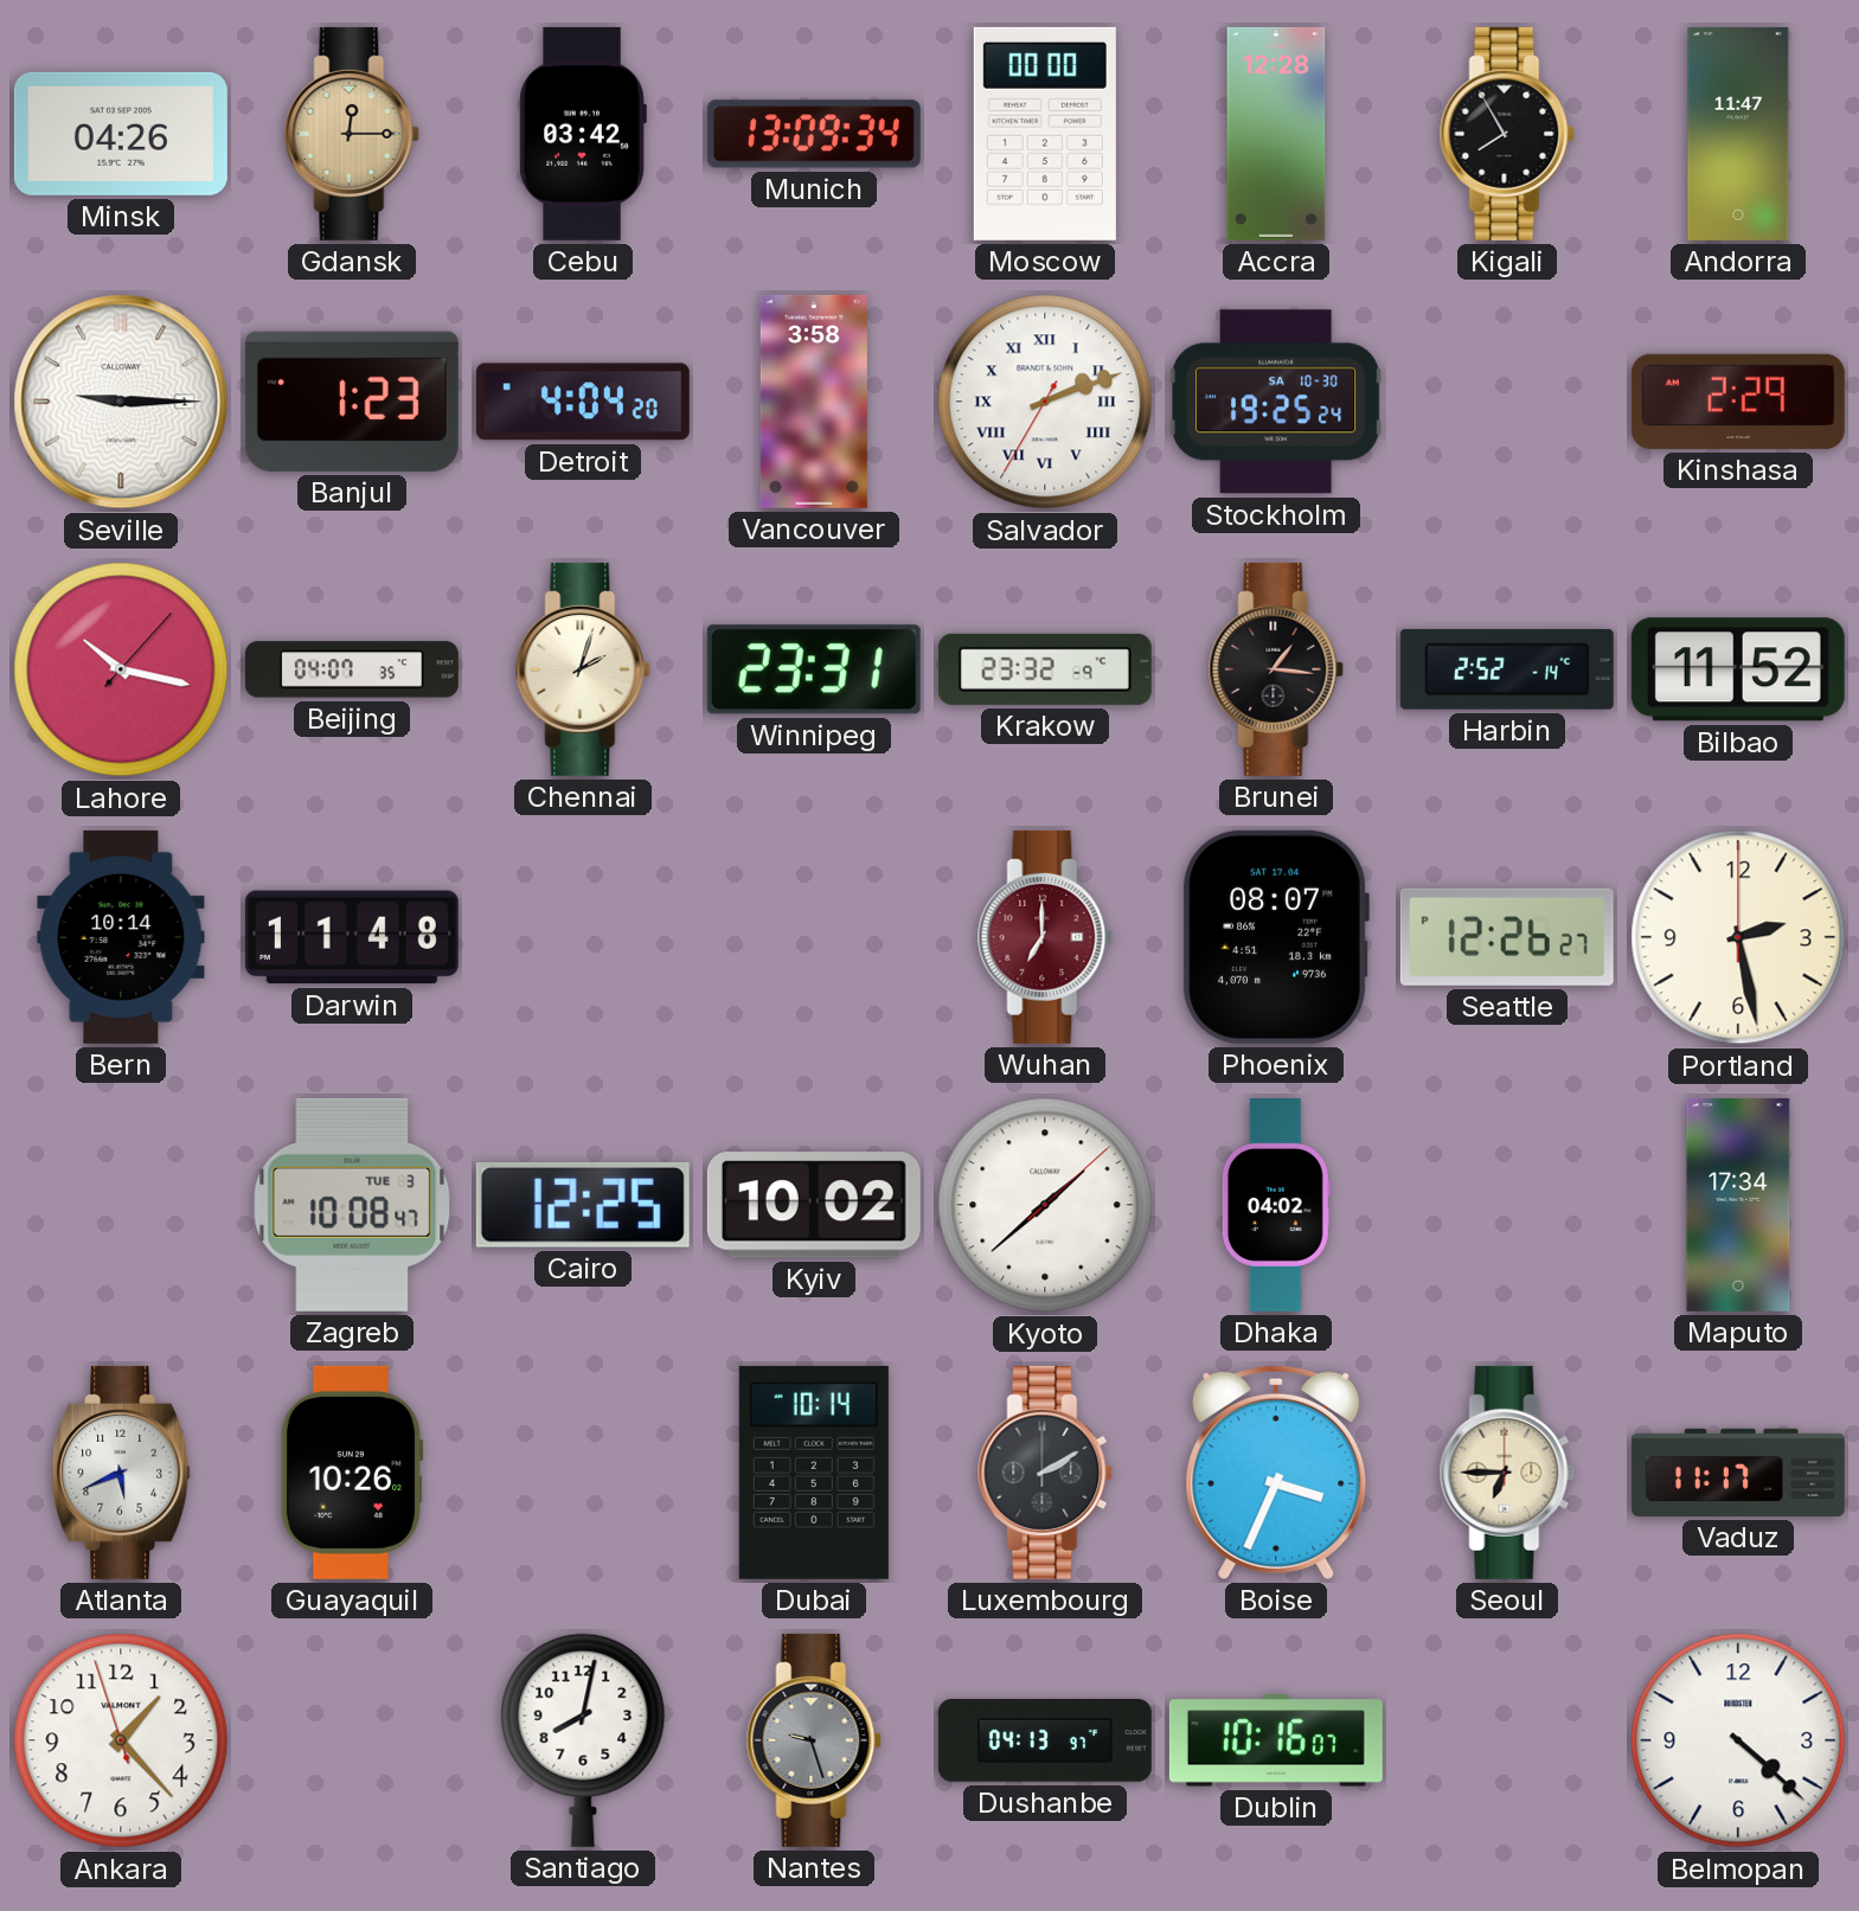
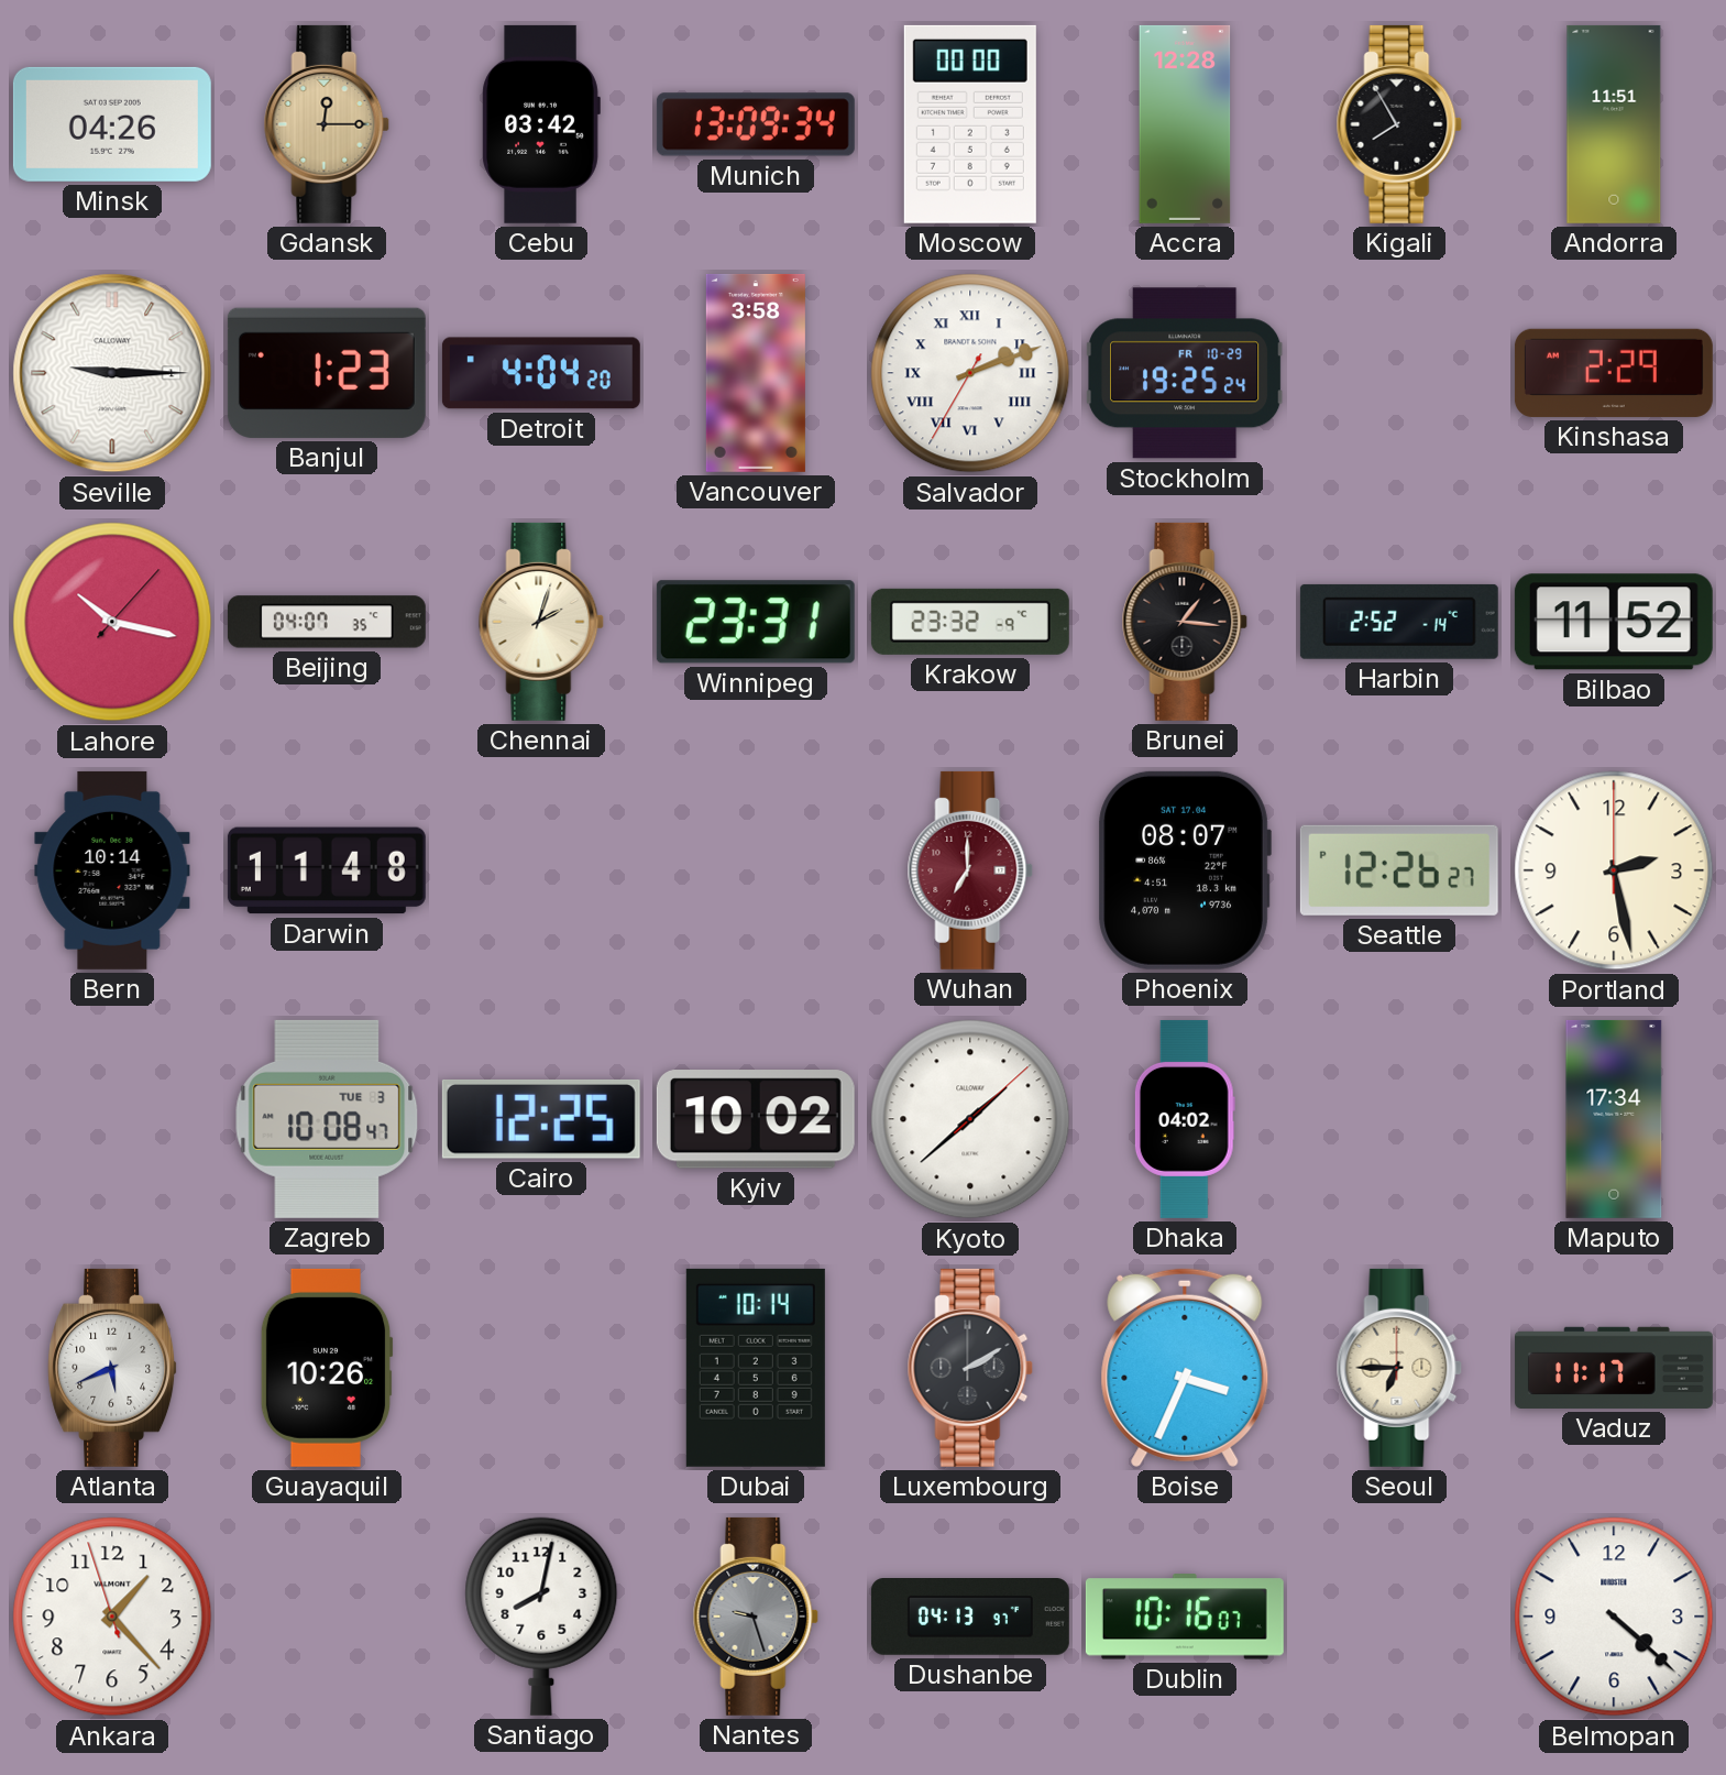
Andorra: 11:47 -> 11:51 (1614, 124)
Stockholm date: SA 10-30 -> FR 10-29 (1186, 373)
